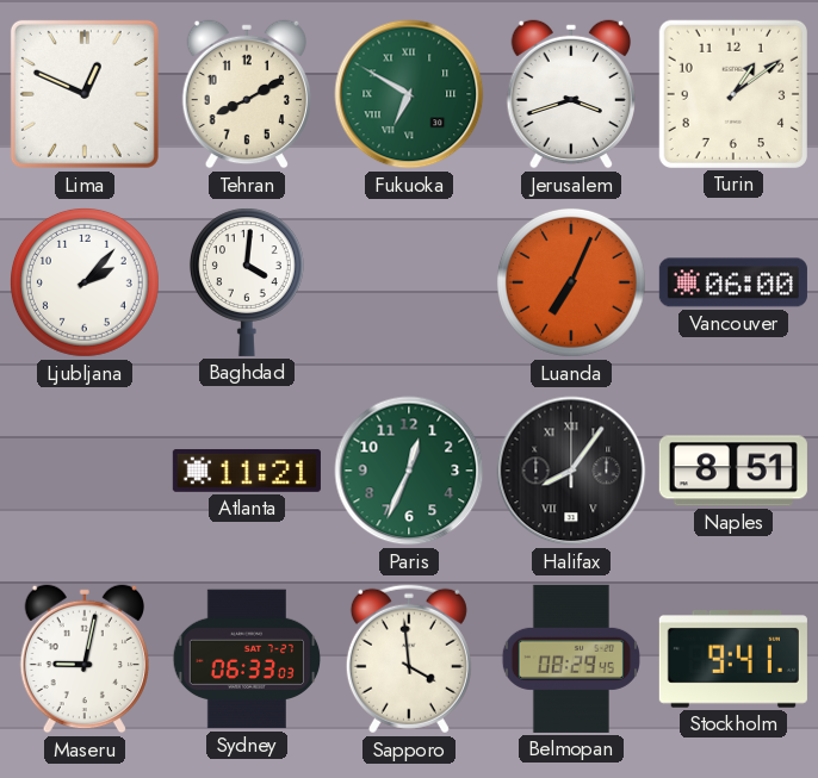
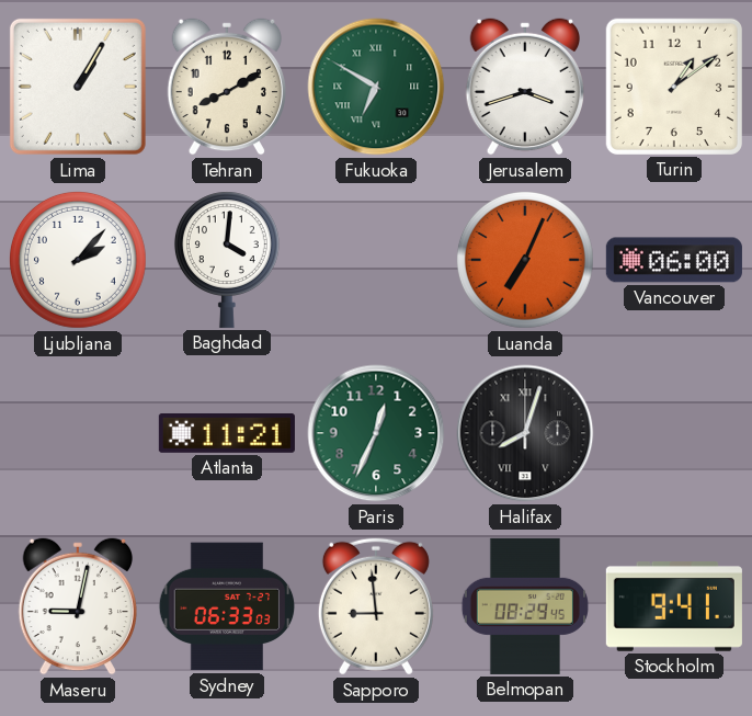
Lima: 12:49 -> 1:05 (78, 87)
Halifax: 8:06 -> 8:03 (525, 433)
Naples: 8:51 -> none (733, 471)
Sapporo: 3:59 -> 8:59 (376, 606)
